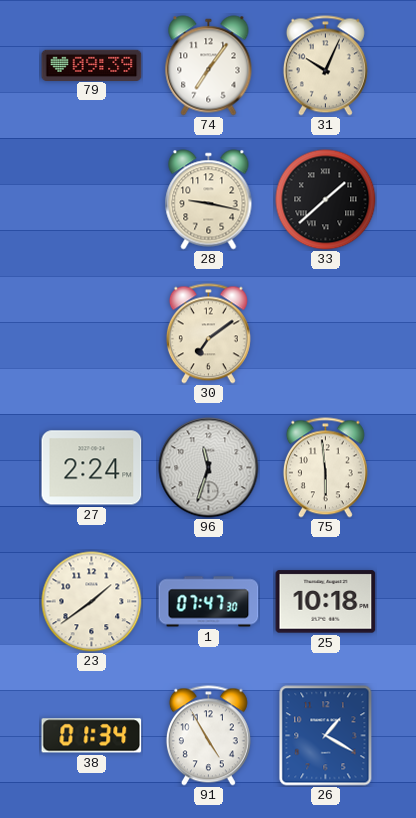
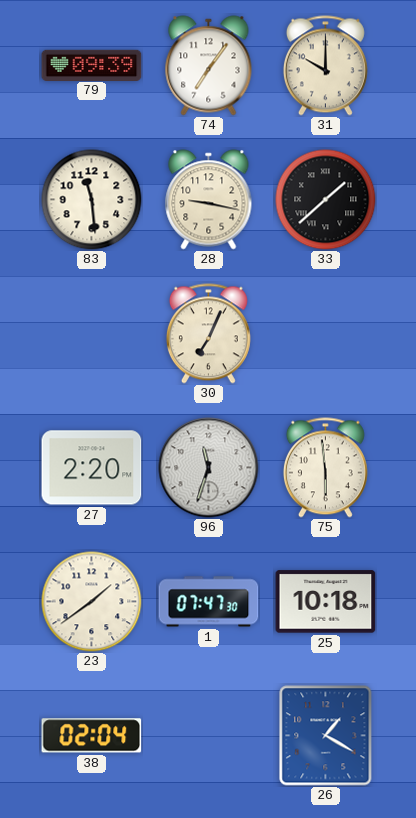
31: 10:04 -> 10:00 (325, 66)
83: none -> 11:29 (92, 200)
30: 7:09 -> 7:04 (208, 334)
27: 2:24 -> 2:20 (92, 468)
38: 01:34 -> 02:04 (92, 736)
91: 4:55 -> none (208, 736)
